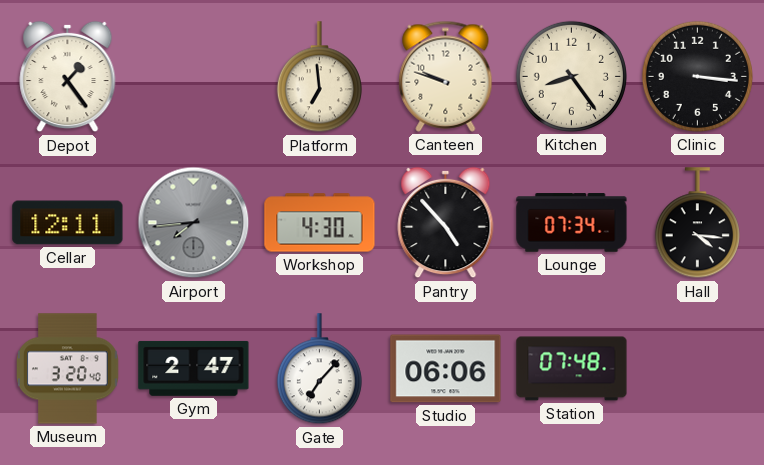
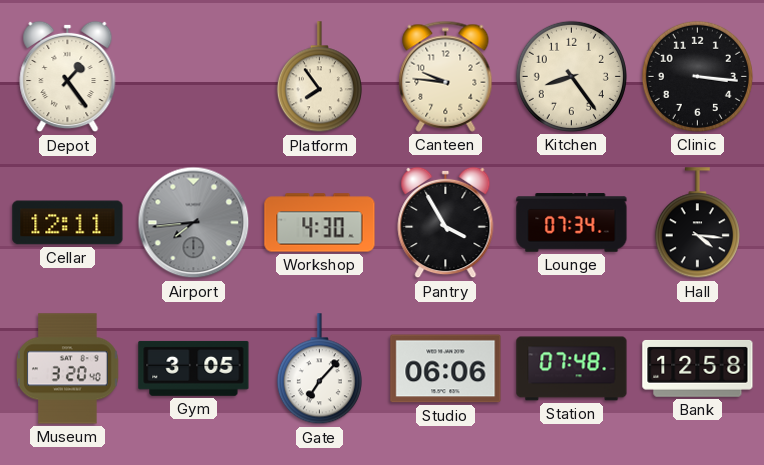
Platform: 6:59 -> 7:54 (319, 77)
Canteen: 9:48 -> 9:46 (446, 76)
Pantry: 4:53 -> 3:55 (446, 223)
Gym: 2:47 -> 3:05 (194, 368)
Bank: none -> 12:58 (698, 368)
